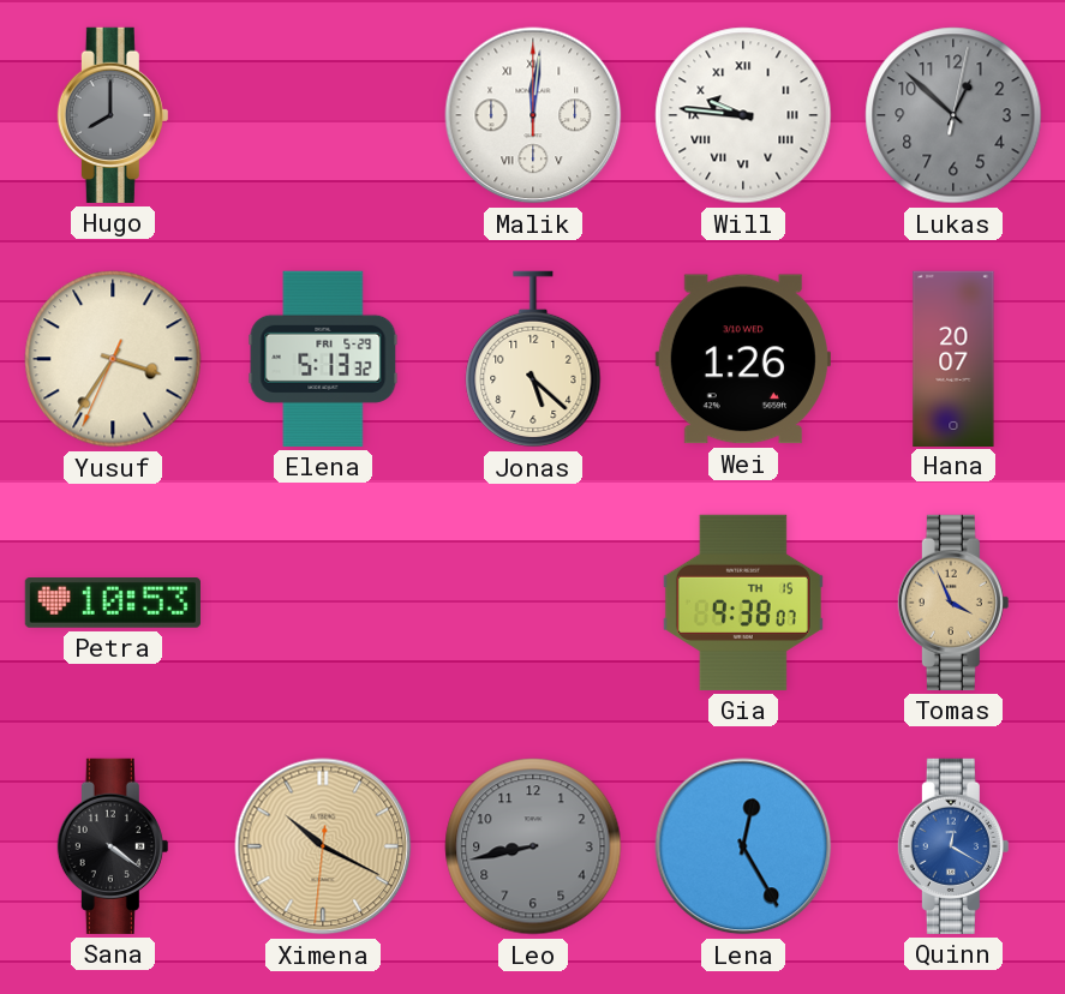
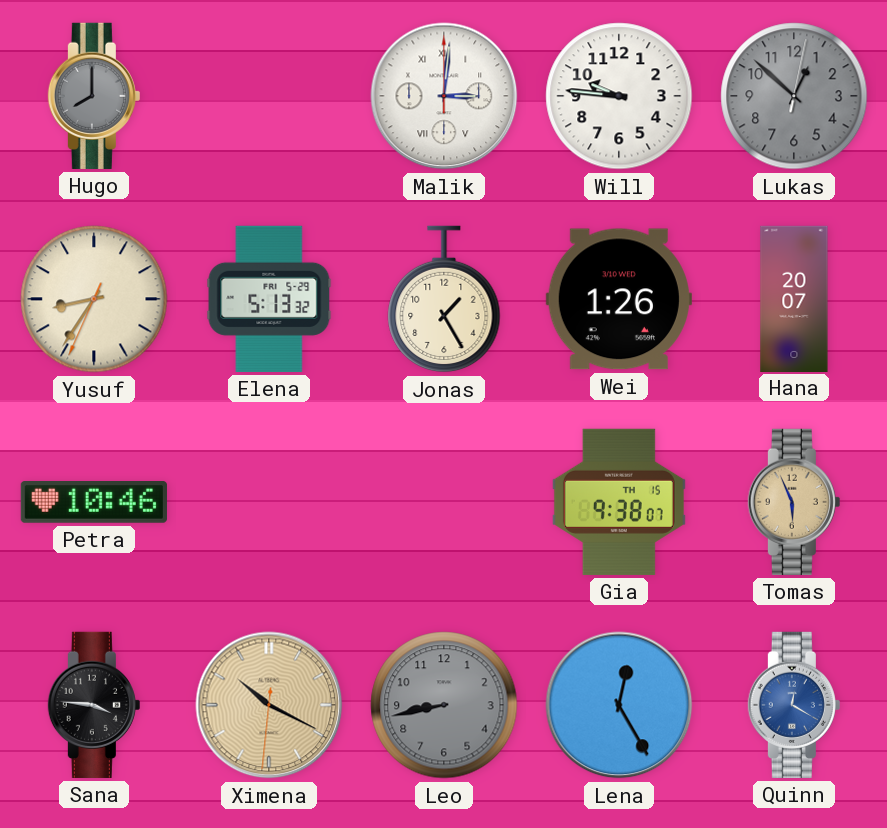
Malik: 12:01 -> 3:01 (444, 96)
Will numerals: Roman -> Arabic (619, 96)
Yusuf: 3:35 -> 8:35 (94, 299)
Jonas: 5:22 -> 1:25 (444, 299)
Petra: 10:53 -> 10:46 (94, 503)
Tomas: 3:56 -> 5:56 (794, 502)
Sana: 4:21 -> 3:46 (94, 705)
